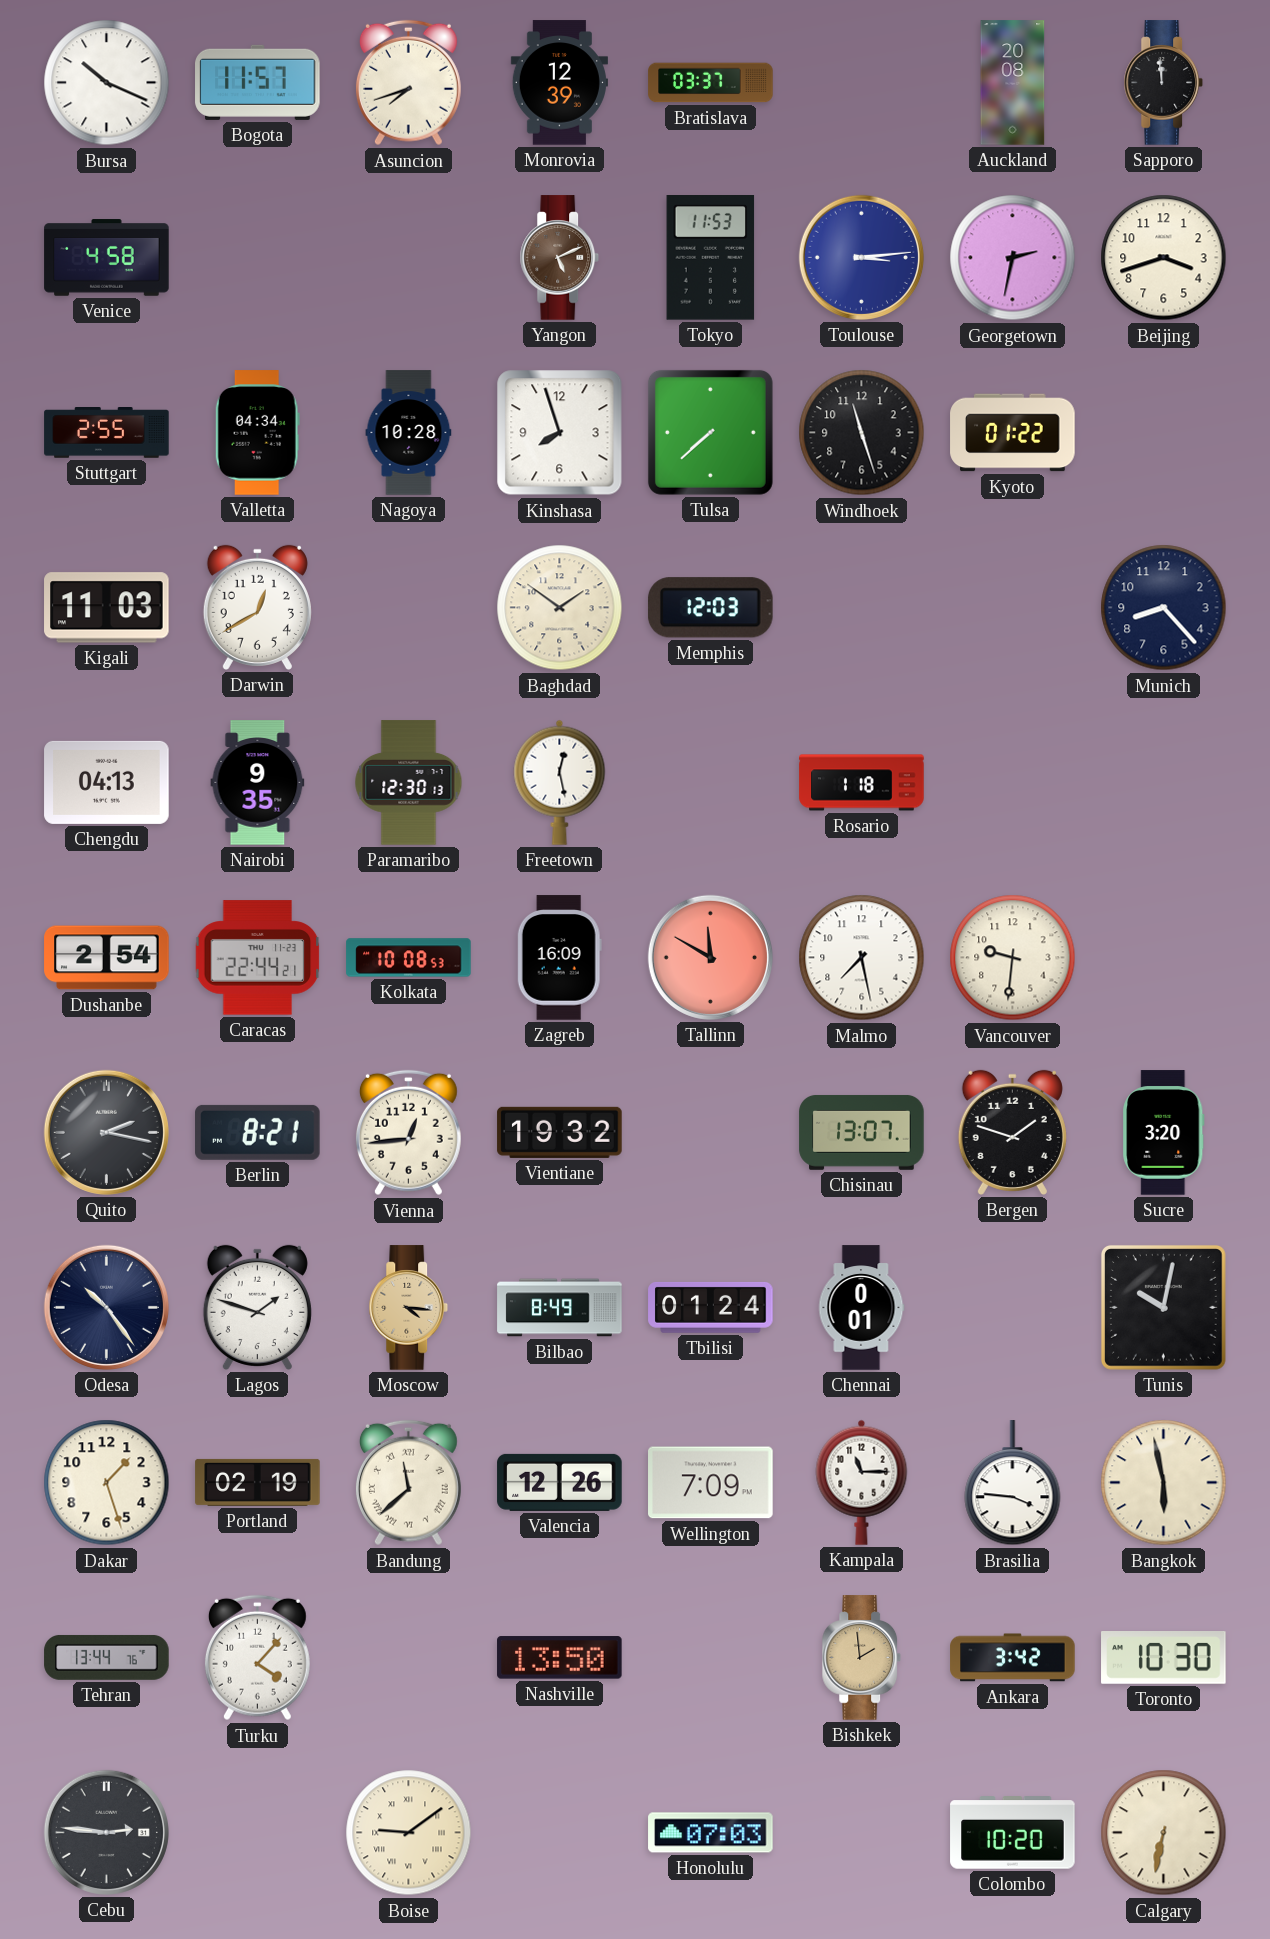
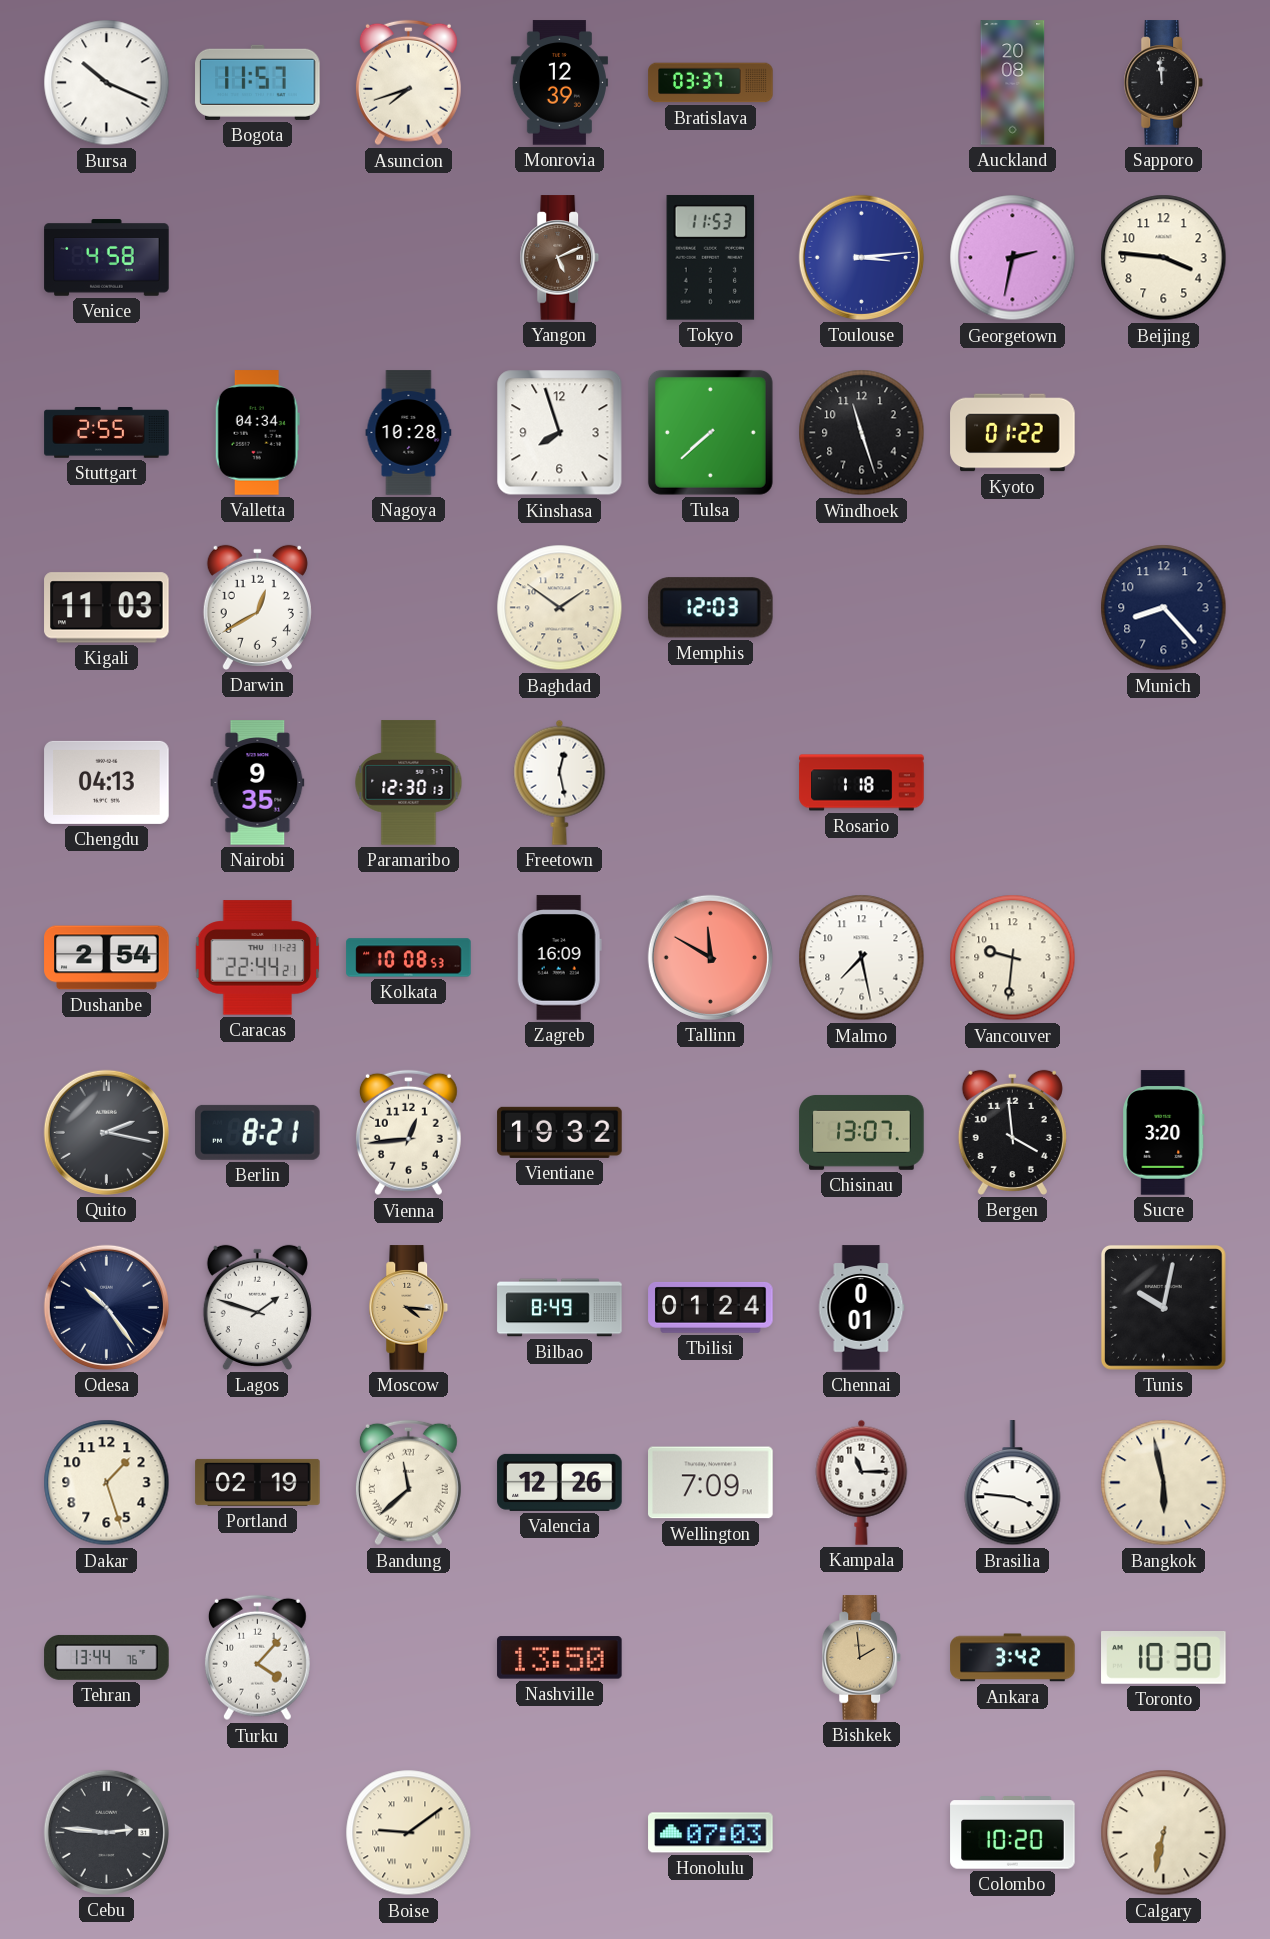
Beijing: 3:42 -> 3:46 (1164, 258)
Bergen: 1:48 -> 3:59 (1012, 1132)
